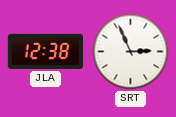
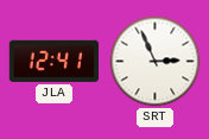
JLA: 12:38 -> 12:41 (53, 61)
